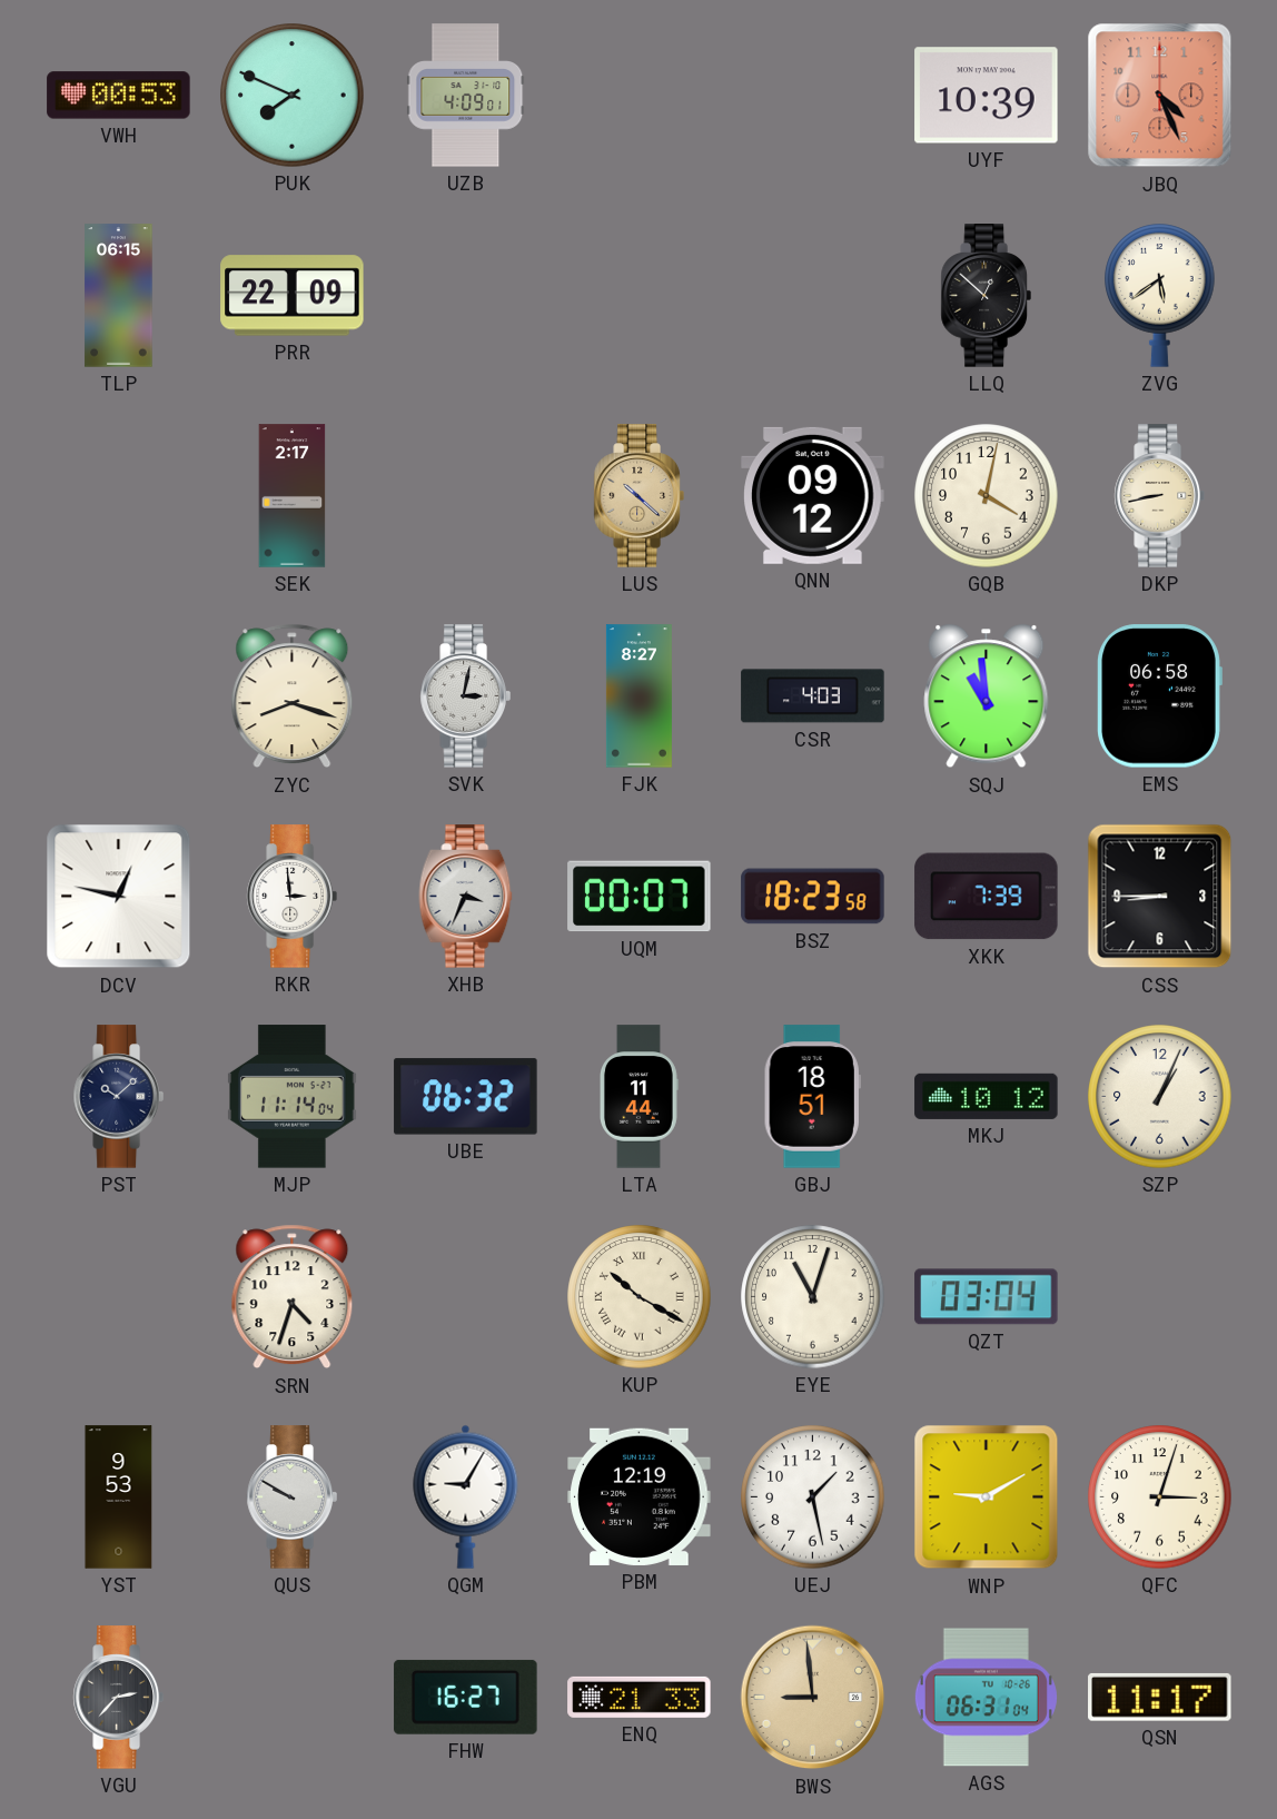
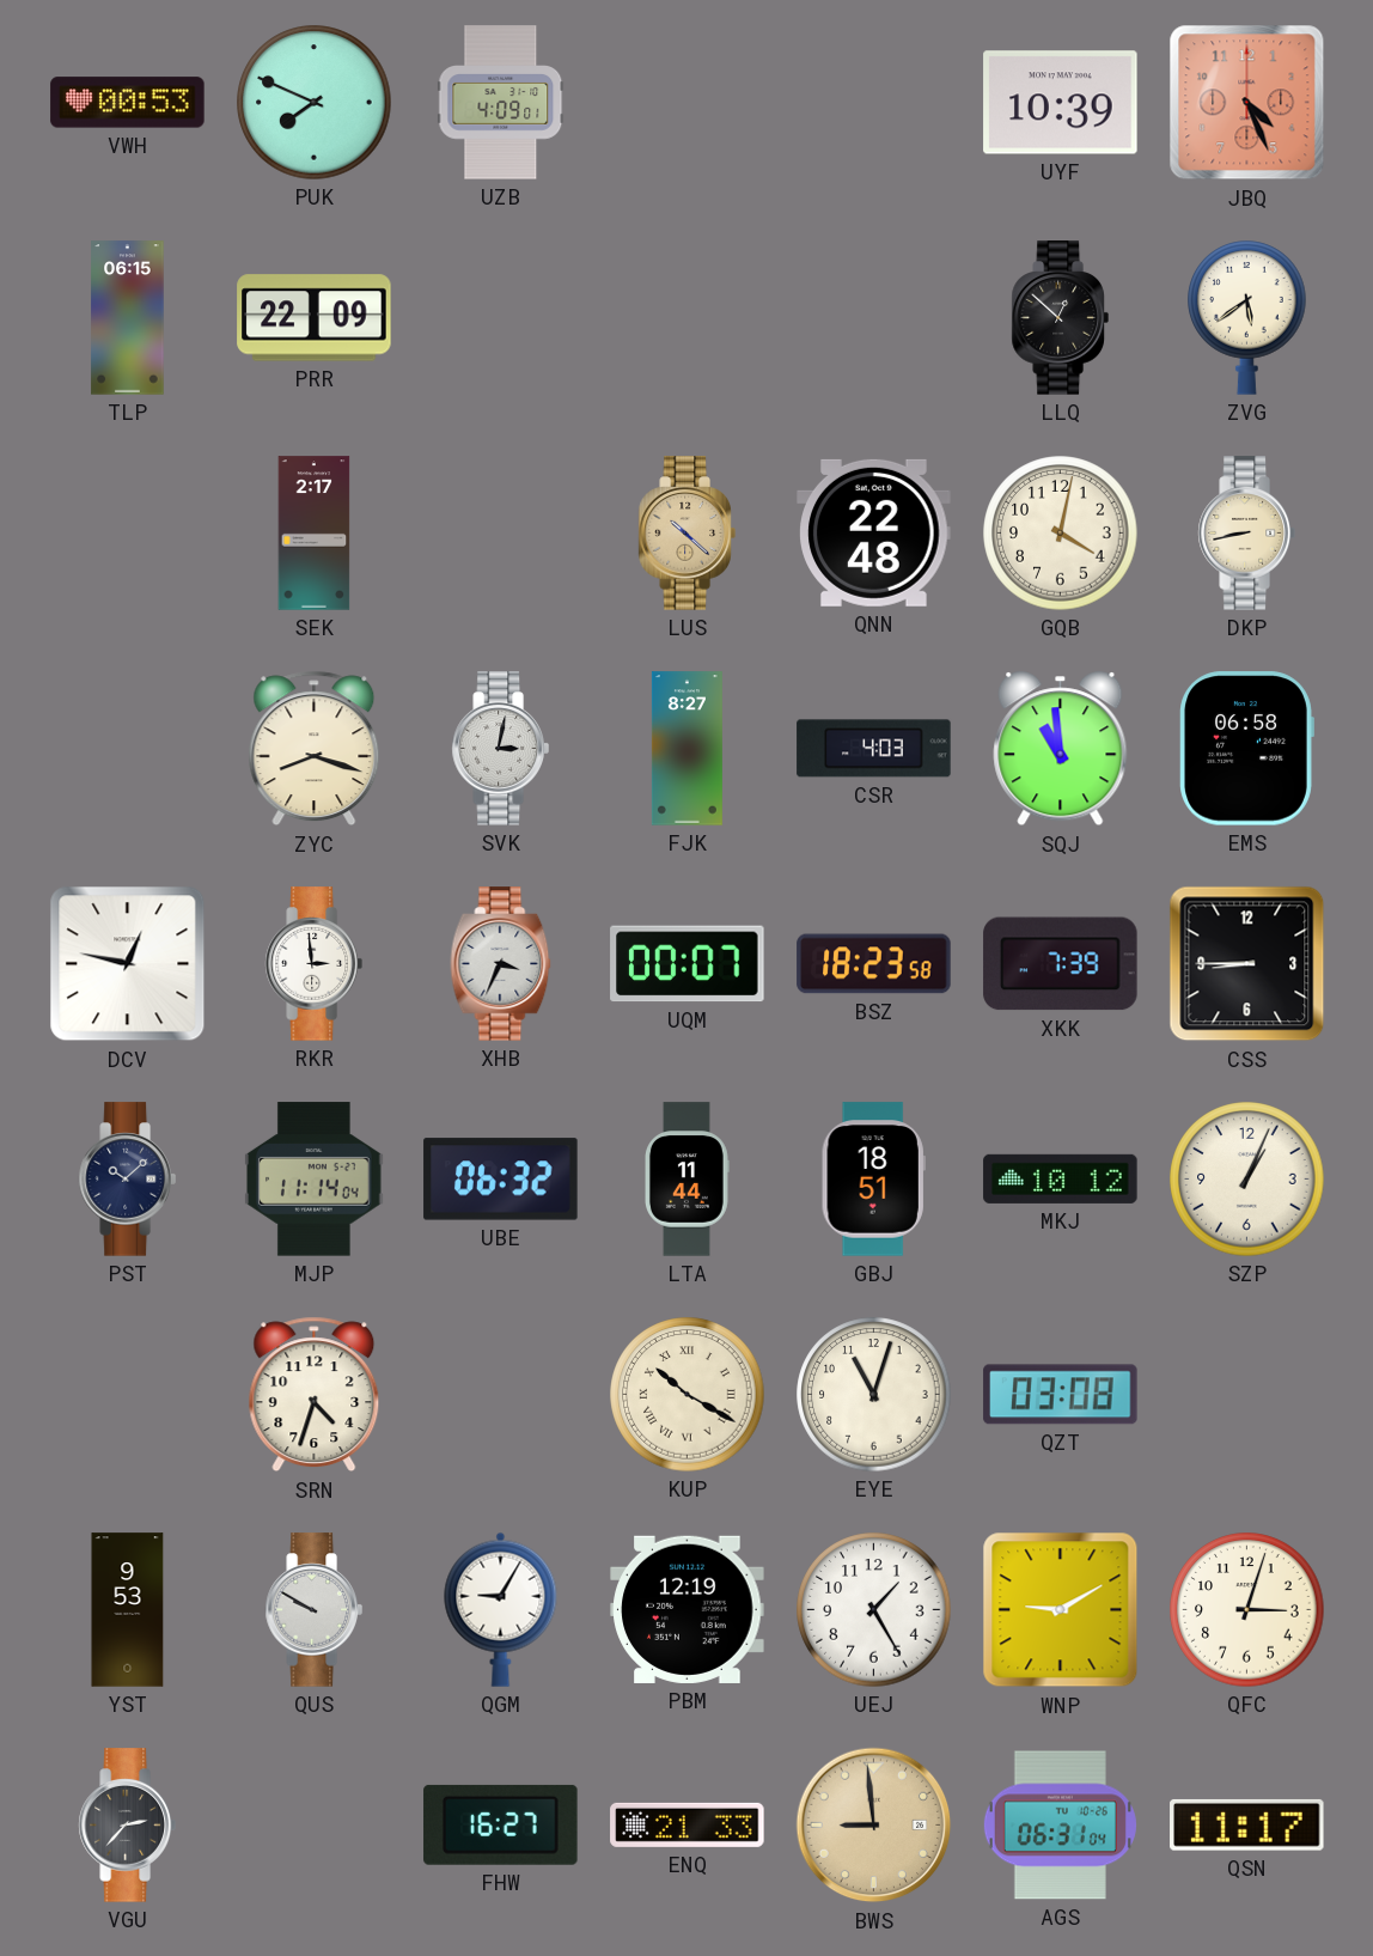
QNN: 09:12 -> 22:48 (874, 532)
QZT: 03:04 -> 03:08 (1061, 1395)
UEJ: 1:28 -> 1:25 (874, 1610)
